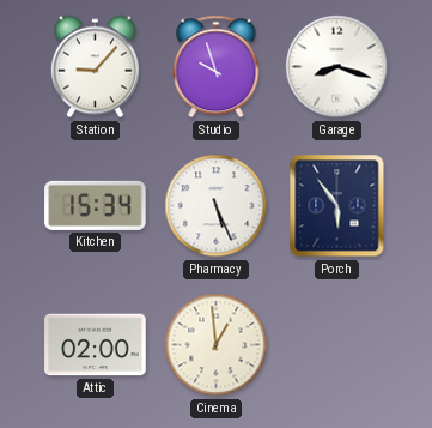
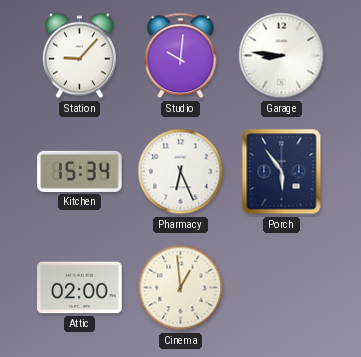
Studio: 9:57 -> 10:01 (181, 56)
Garage: 8:18 -> 8:46 (282, 56)
Pharmacy: 5:26 -> 6:26 (181, 172)
